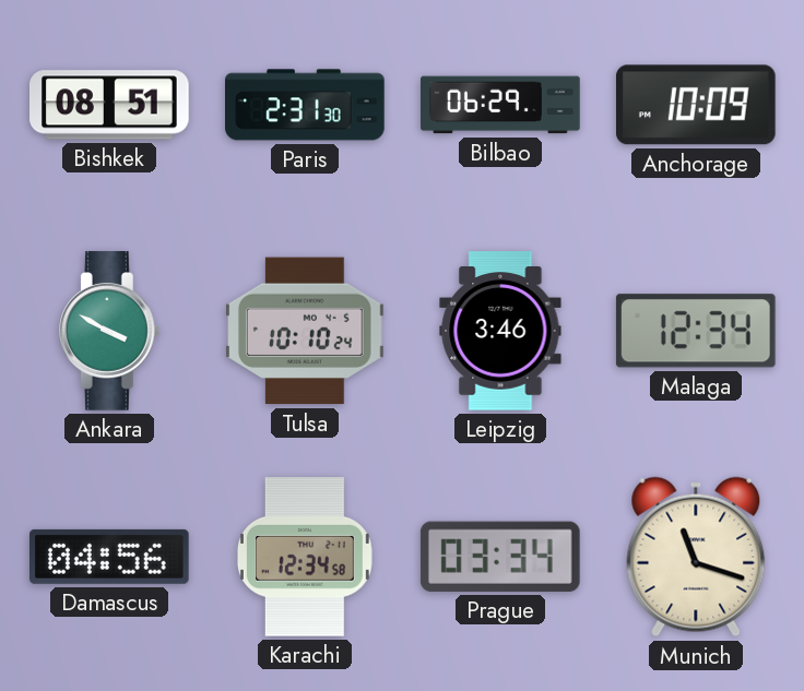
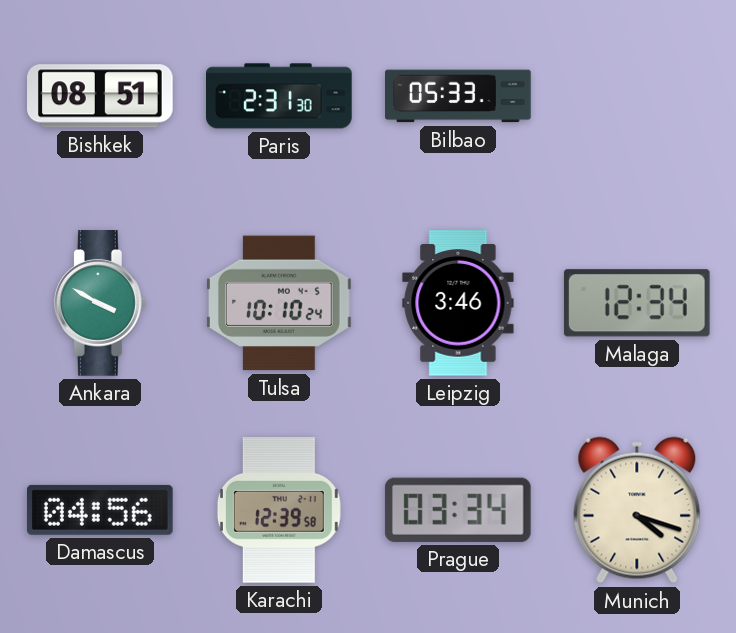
Bilbao: 06:29 -> 05:33 (458, 96)
Anchorage: 10:09 -> none (696, 105)
Karachi: 12:34 -> 12:39 (279, 511)
Munich: 11:18 -> 4:18 (637, 510)
